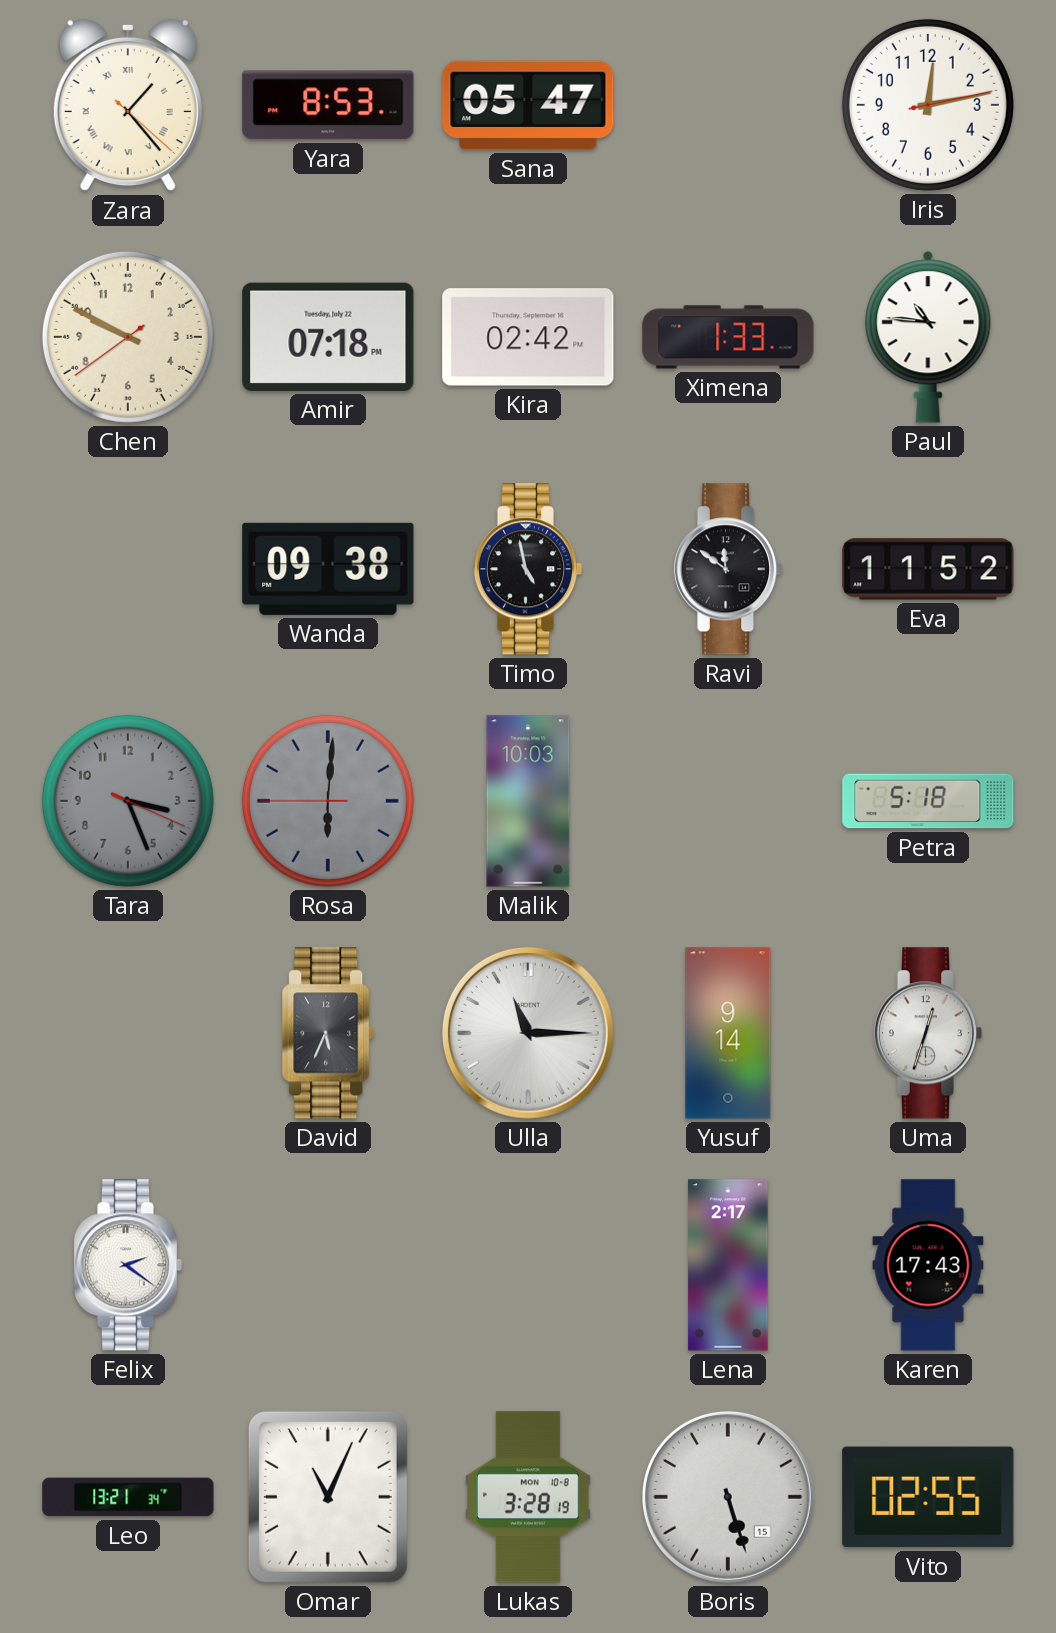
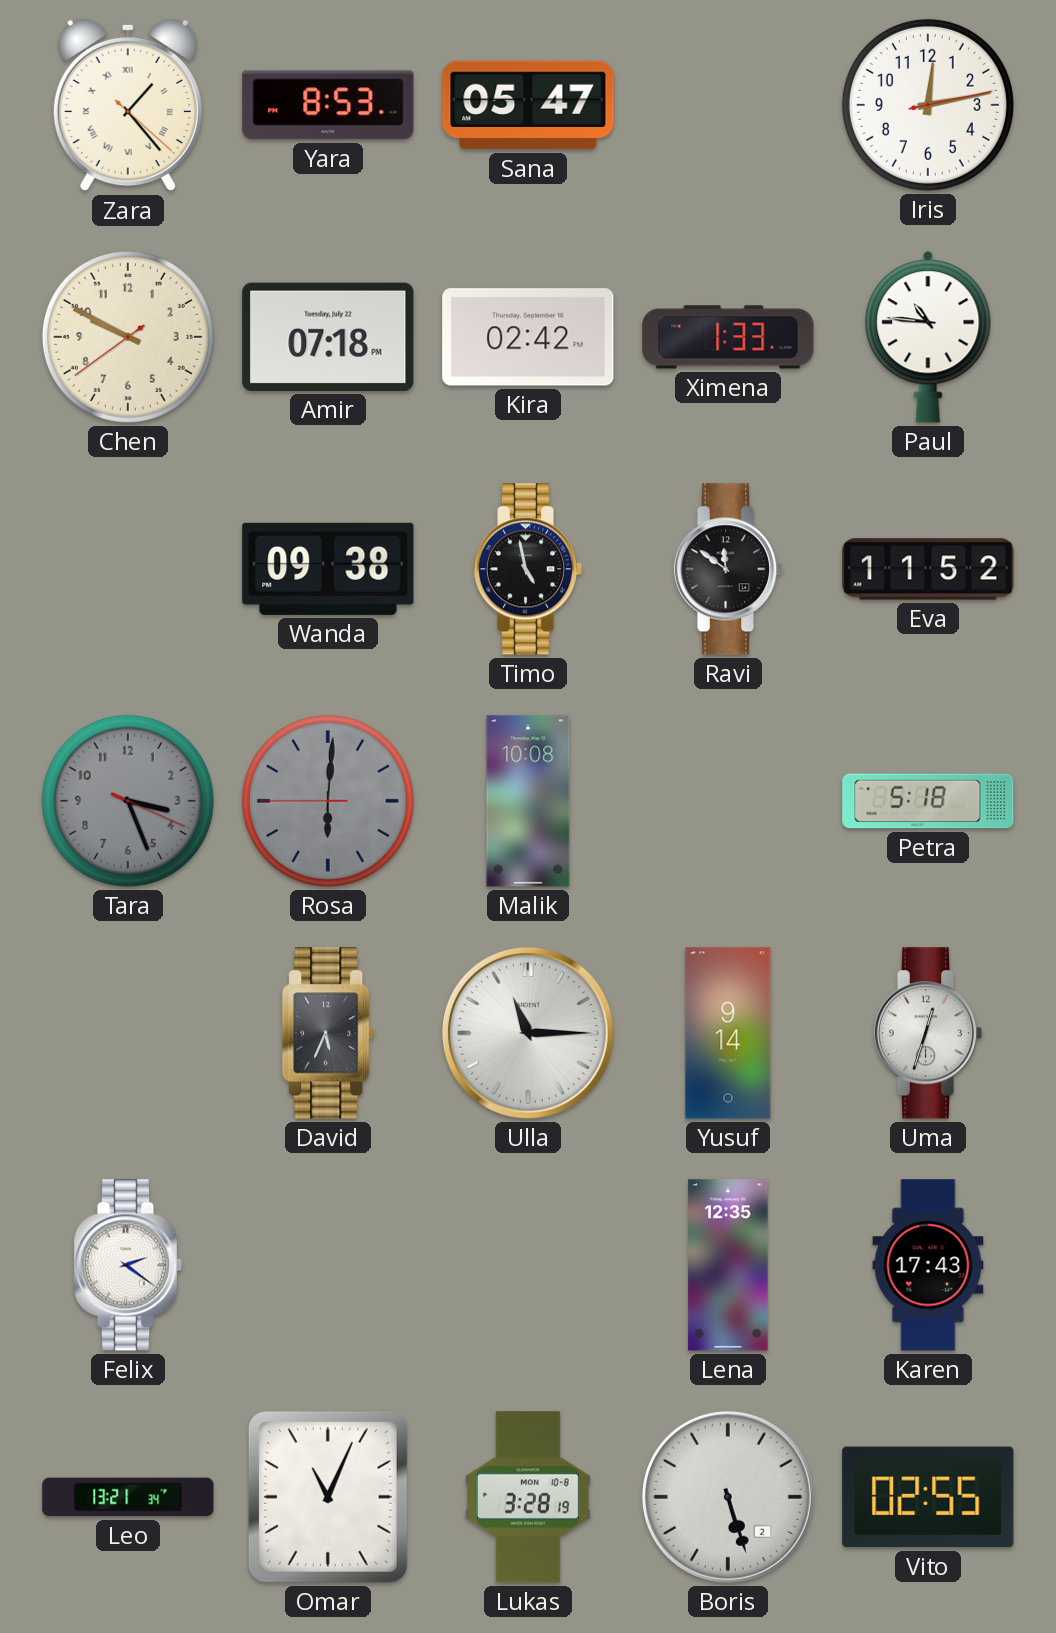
Malik: 10:03 -> 10:08 (528, 801)
Lena: 2:17 -> 12:35 (728, 1265)
Boris date: 15 -> 2 (728, 1497)
